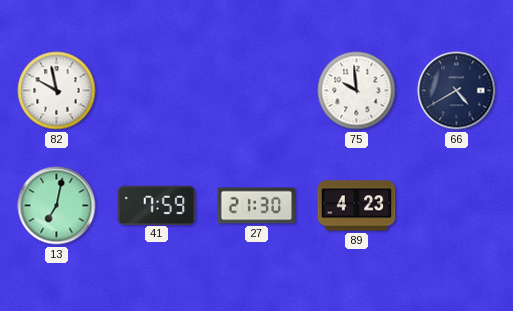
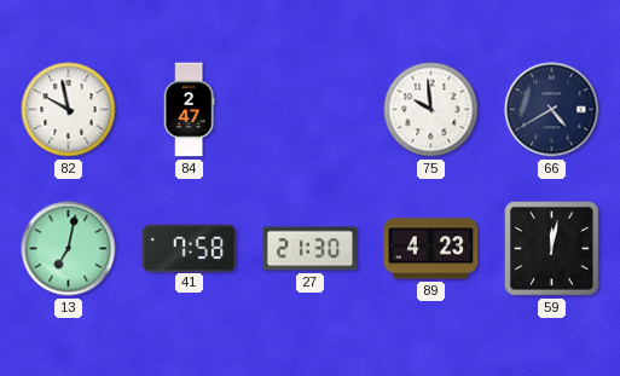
84: none -> 2:47 (189, 110)
41: 7:59 -> 7:58 (190, 248)
59: none -> 12:02 (552, 249)
